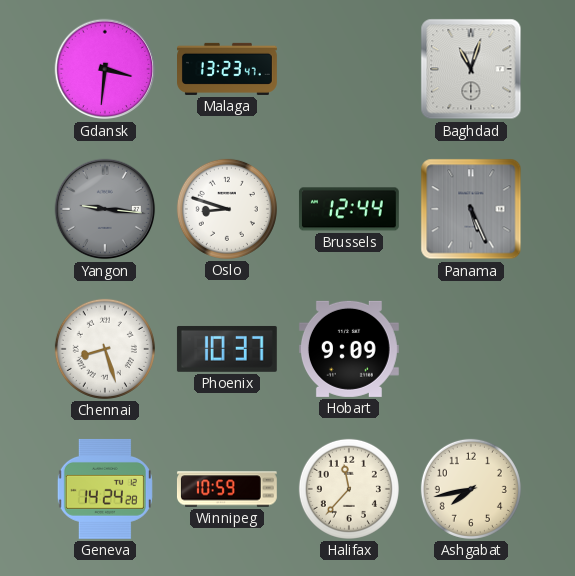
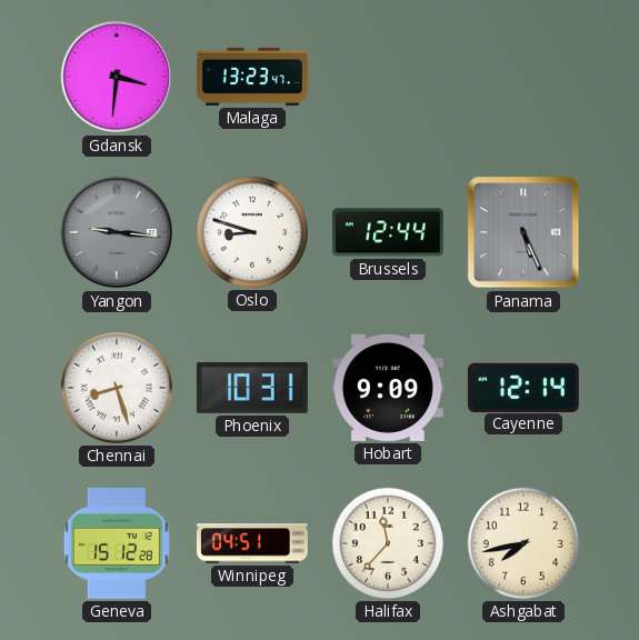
Baghdad: 11:03 -> none (471, 69)
Phoenix: 10:37 -> 10:31 (252, 388)
Cayenne: none -> 12:14 (523, 387)
Geneva: 14:24 -> 15:12 (117, 543)
Winnipeg: 10:59 -> 04:51 (252, 543)
